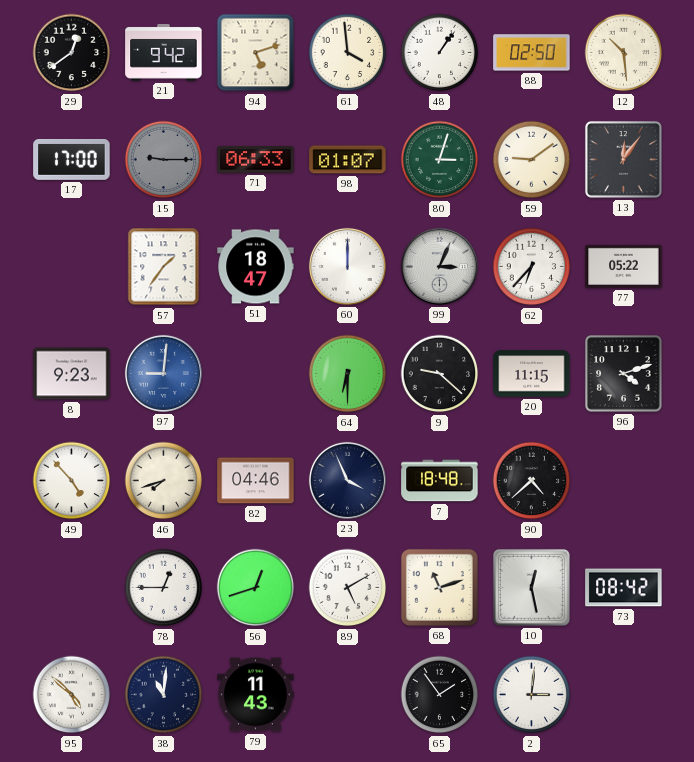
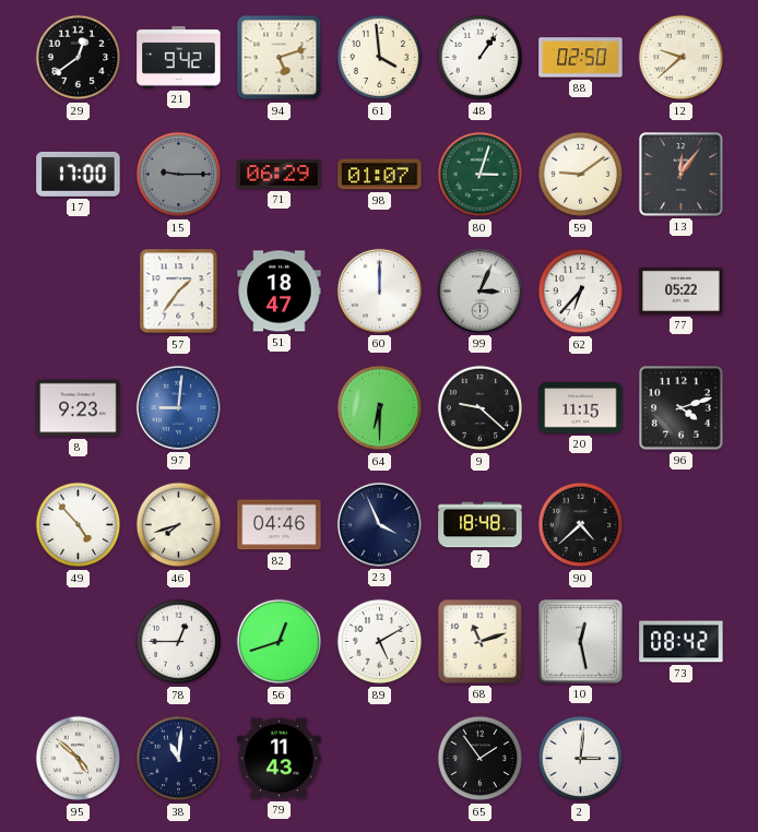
12: 10:29 -> 9:38 (682, 58)
71: 06:33 -> 06:29 (280, 175)
